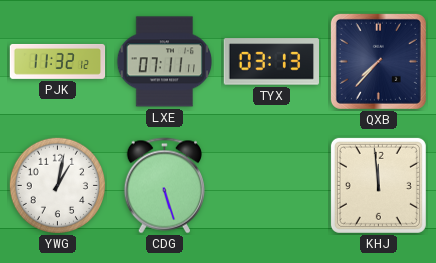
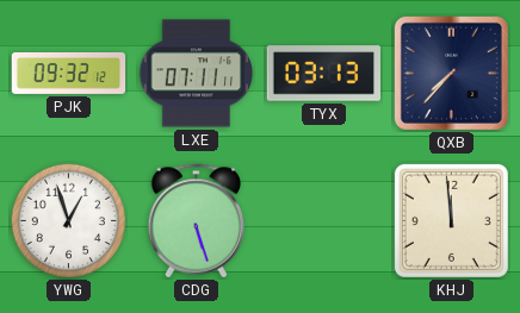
PJK: 11:32 -> 09:32 (69, 73)
YWG: 1:02 -> 12:57 (68, 220)
